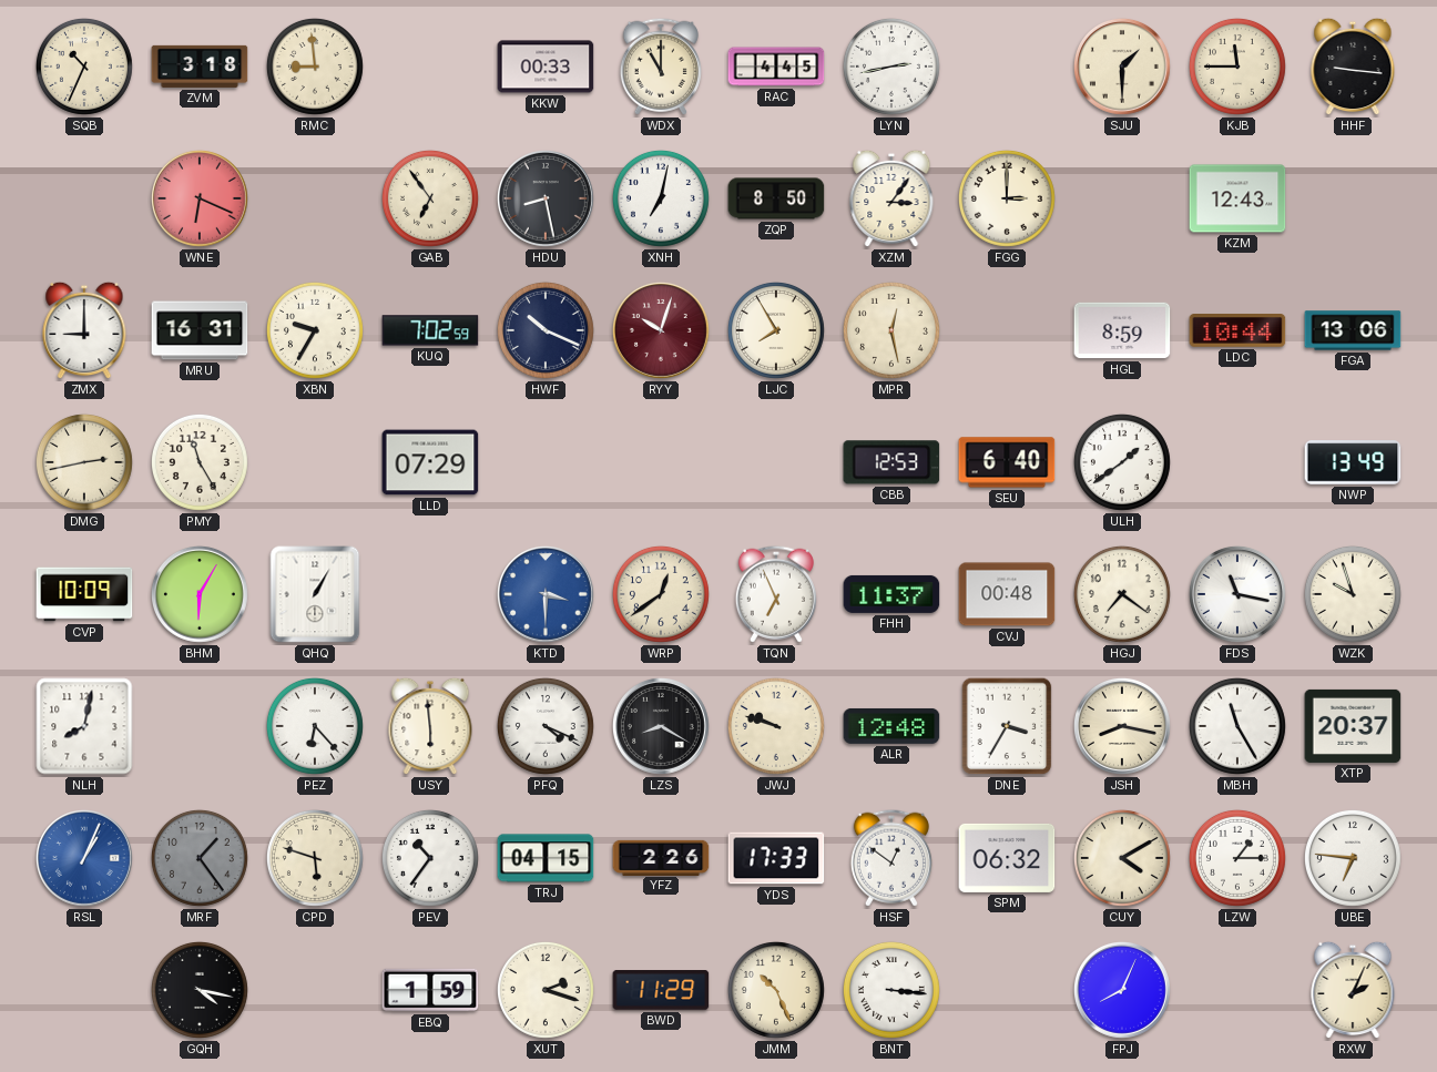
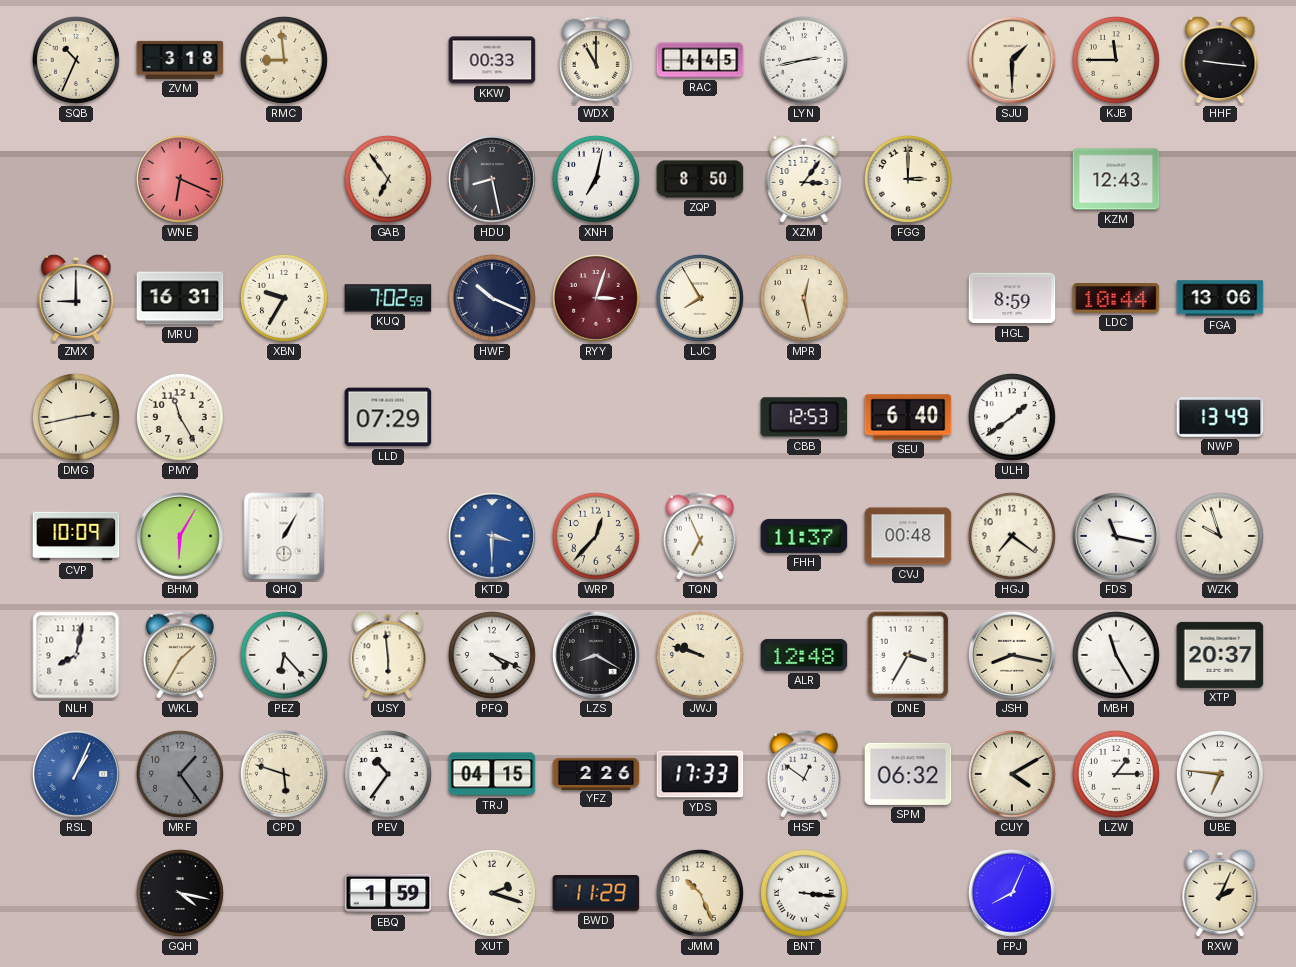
RYY: 10:03 -> 3:03 (596, 298)
WRP: 12:39 -> 12:37 (596, 536)
WKL: none -> 1:35 (180, 655)
